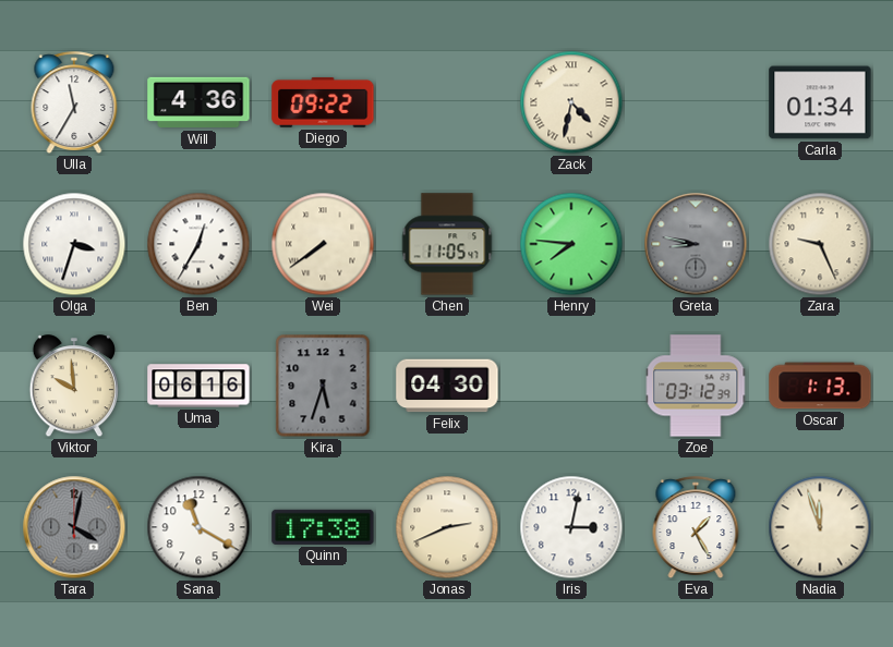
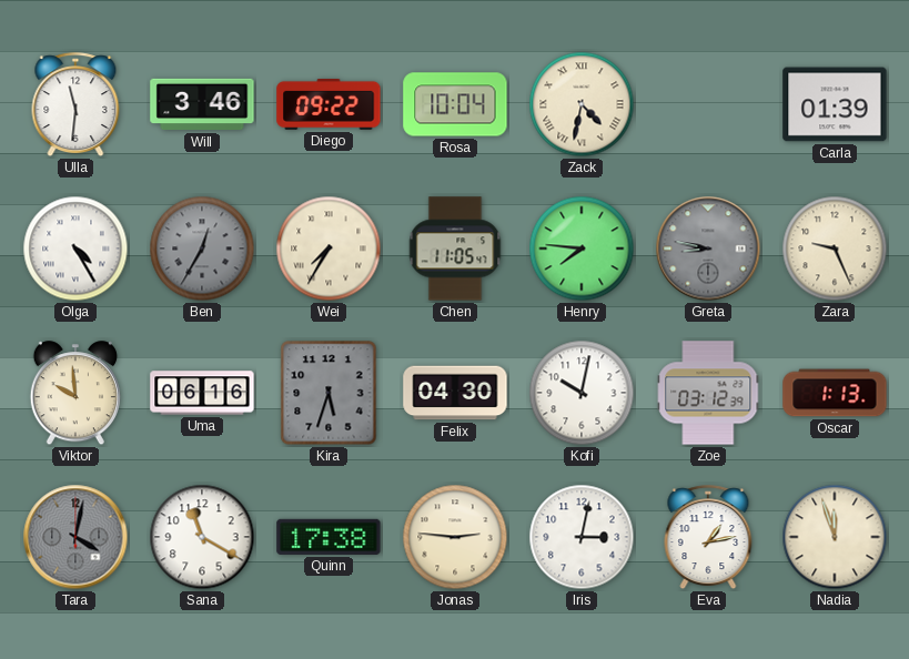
Ulla: 11:35 -> 11:31 (75, 105)
Will: 4:36 -> 3:46 (202, 104)
Rosa: none -> 10:04 (455, 104)
Carla: 01:34 -> 01:39 (835, 104)
Olga: 3:33 -> 4:25 (75, 249)
Ben dial: white -> grey (202, 249)
Wei: 7:39 -> 7:35 (329, 249)
Kofi: none -> 10:02 (582, 393)
Jonas: 2:41 -> 2:46 (455, 537)
Eva: 1:25 -> 1:13 (708, 538)
